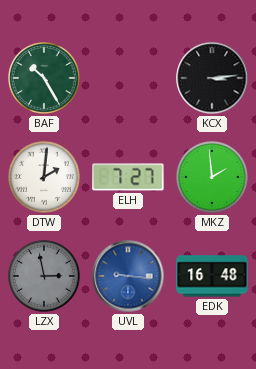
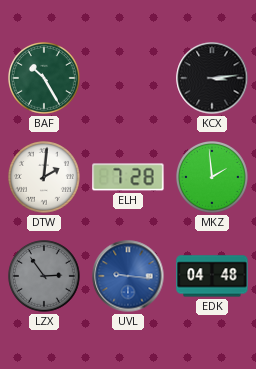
ELH: 7:27 -> 7:28 (128, 177)
LZX: 2:58 -> 2:54 (45, 277)
EDK: 16:48 -> 04:48 (212, 276)
